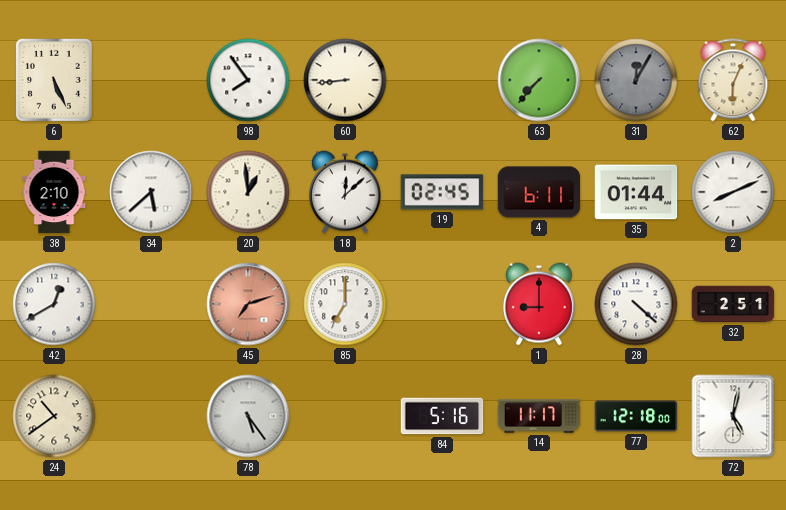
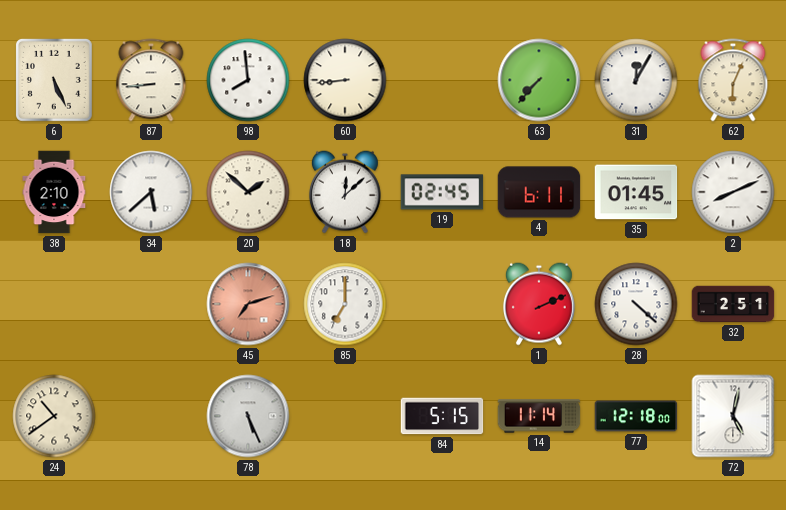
87: none -> 8:44 (151, 80)
98: 7:54 -> 7:59 (248, 80)
31 dial: grey -> white (636, 80)
20: 12:59 -> 1:52 (248, 192)
35: 01:44 -> 01:45 (636, 192)
42: 12:40 -> none (54, 304)
1: 9:00 -> 2:11 (539, 304)
78: 5:24 -> 5:26 (248, 416)
84: 5:16 -> 5:15 (442, 416)
14: 11:17 -> 11:14 (539, 416)
